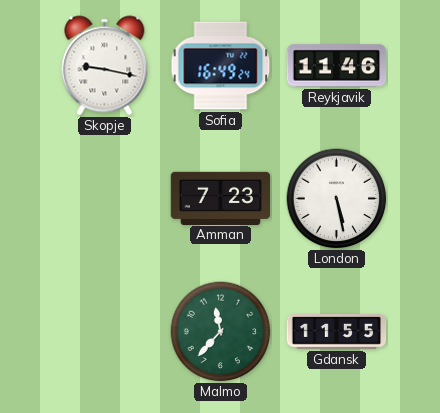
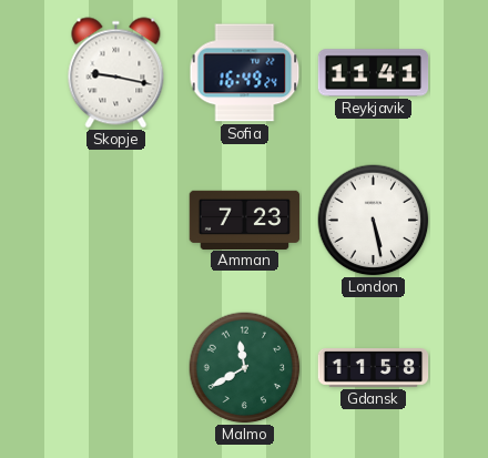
Reykjavik: 11:46 -> 11:41 (374, 73)
Malmo: 11:37 -> 11:40 (245, 368)
Gdansk: 11:55 -> 11:58 (374, 368)
